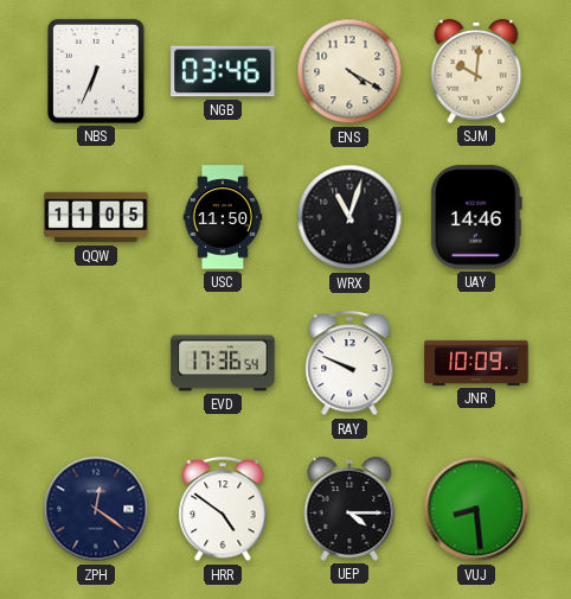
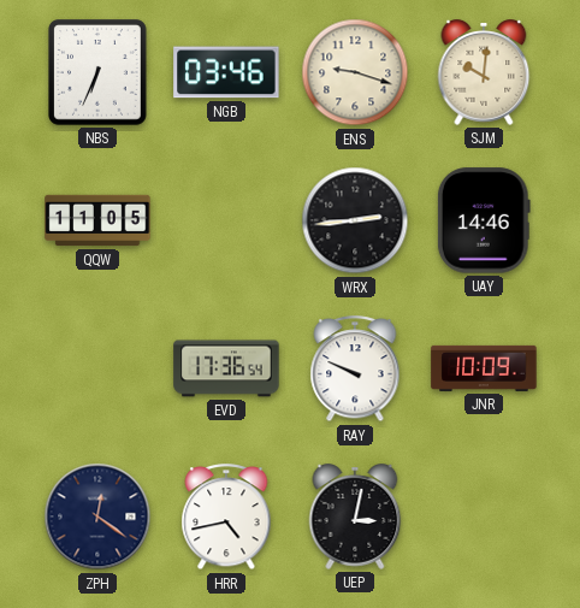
ENS: 4:20 -> 9:18 (355, 72)
USC: 11:50 -> none (223, 217)
WRX: 11:03 -> 2:44 (355, 220)
HRR: 4:51 -> 4:43 (226, 518)
UEP: 4:15 -> 3:02 (355, 516)
VUJ: 8:29 -> none (476, 509)
